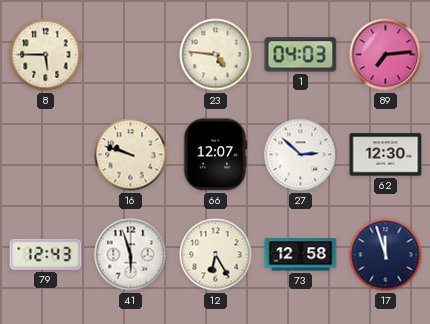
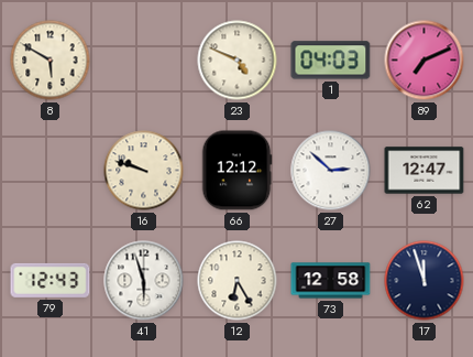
8: 5:45 -> 5:50 (51, 61)
23: 4:46 -> 4:49 (238, 61)
89: 7:14 -> 7:11 (425, 61)
66: 12:07 -> 12:12 (237, 171)
62: 12:30 -> 12:47 (425, 171)
